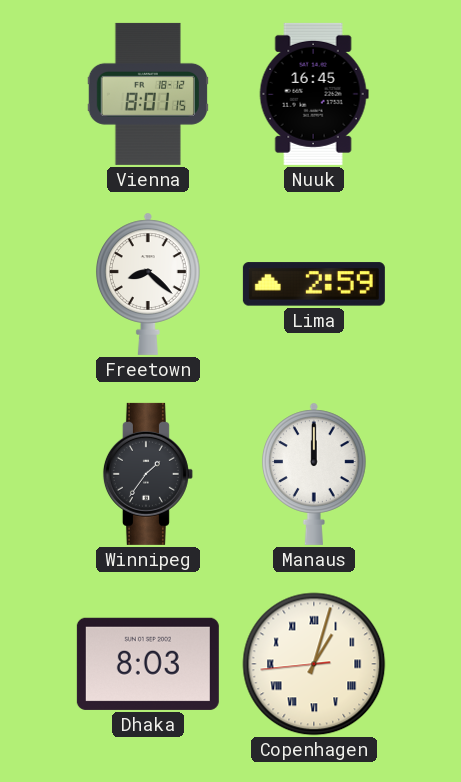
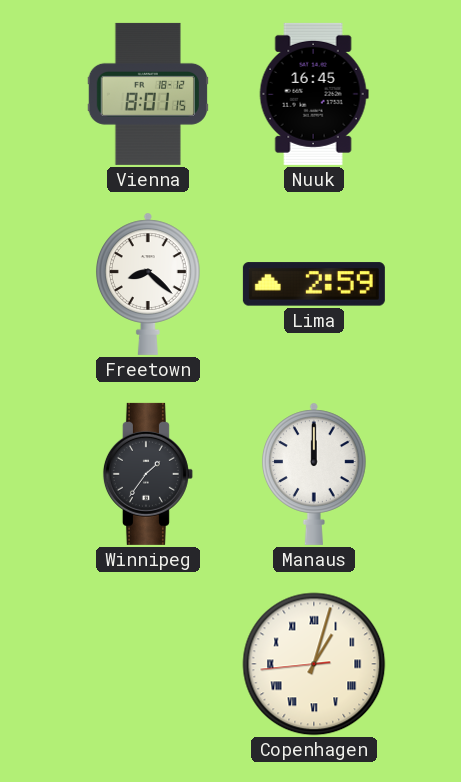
Dhaka: 8:03 -> none (148, 664)
